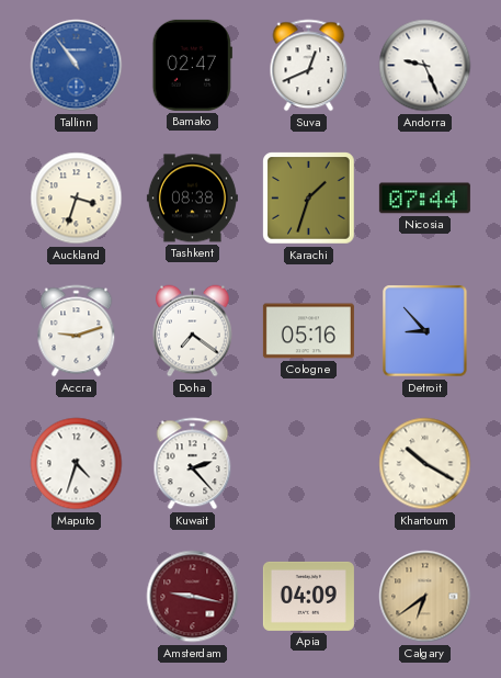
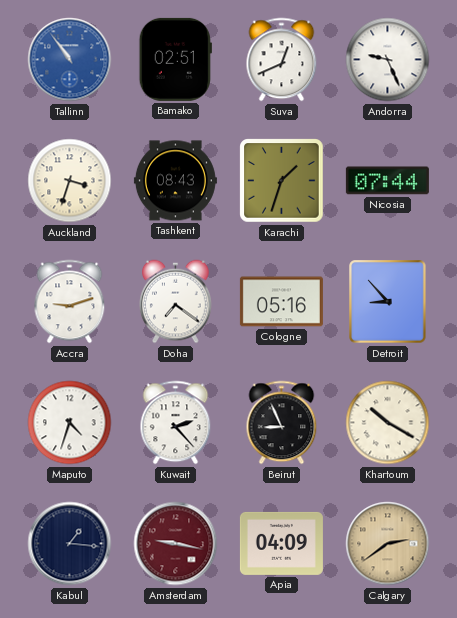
Bamako: 02:47 -> 02:51 (175, 59)
Tashkent: 08:38 -> 08:43 (175, 181)
Beirut: none -> 8:56 (282, 423)
Kabul: none -> 1:16 (70, 544)
Calgary: 6:39 -> 2:39 (388, 544)
